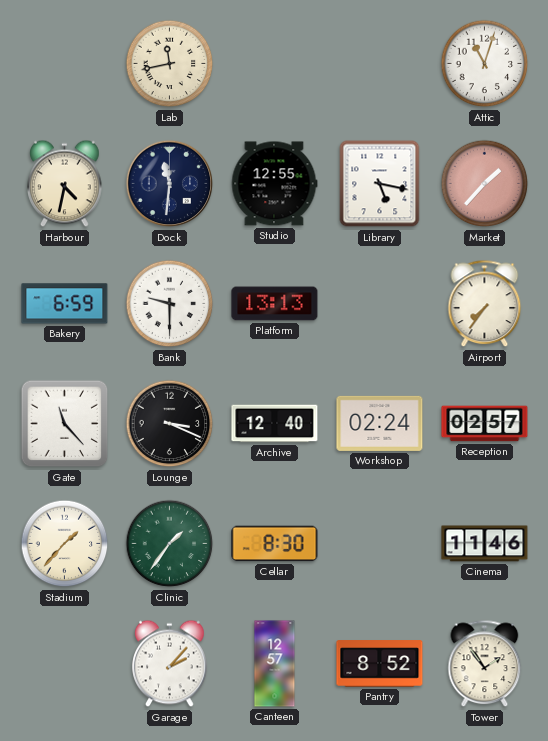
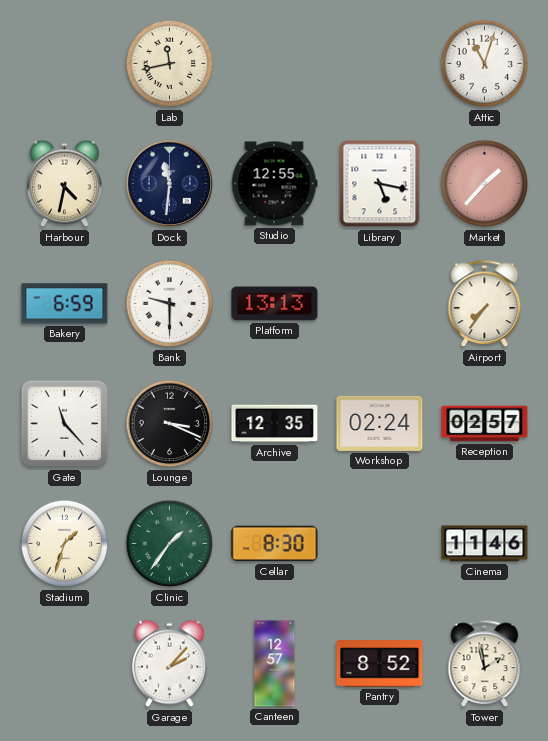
Archive: 12:40 -> 12:35 (275, 424)
Stadium: 1:37 -> 1:33 (65, 544)
Tower: 1:54 -> 1:58 (485, 664)
